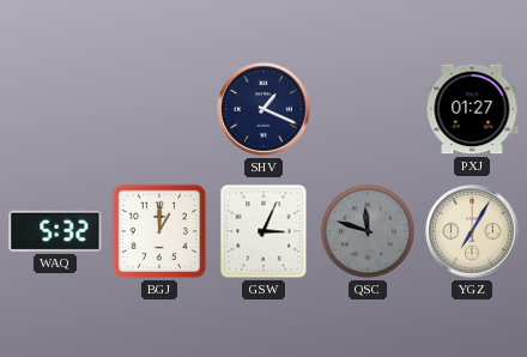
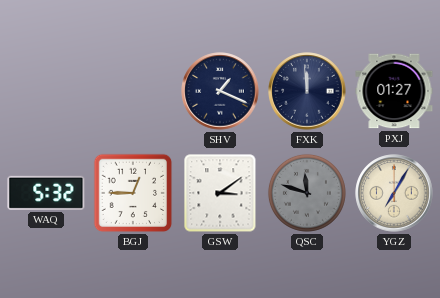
FXK: none -> 11:59 (307, 91)
BGJ: 1:00 -> 12:45 (133, 193)
GSW: 3:04 -> 3:09 (220, 193)
